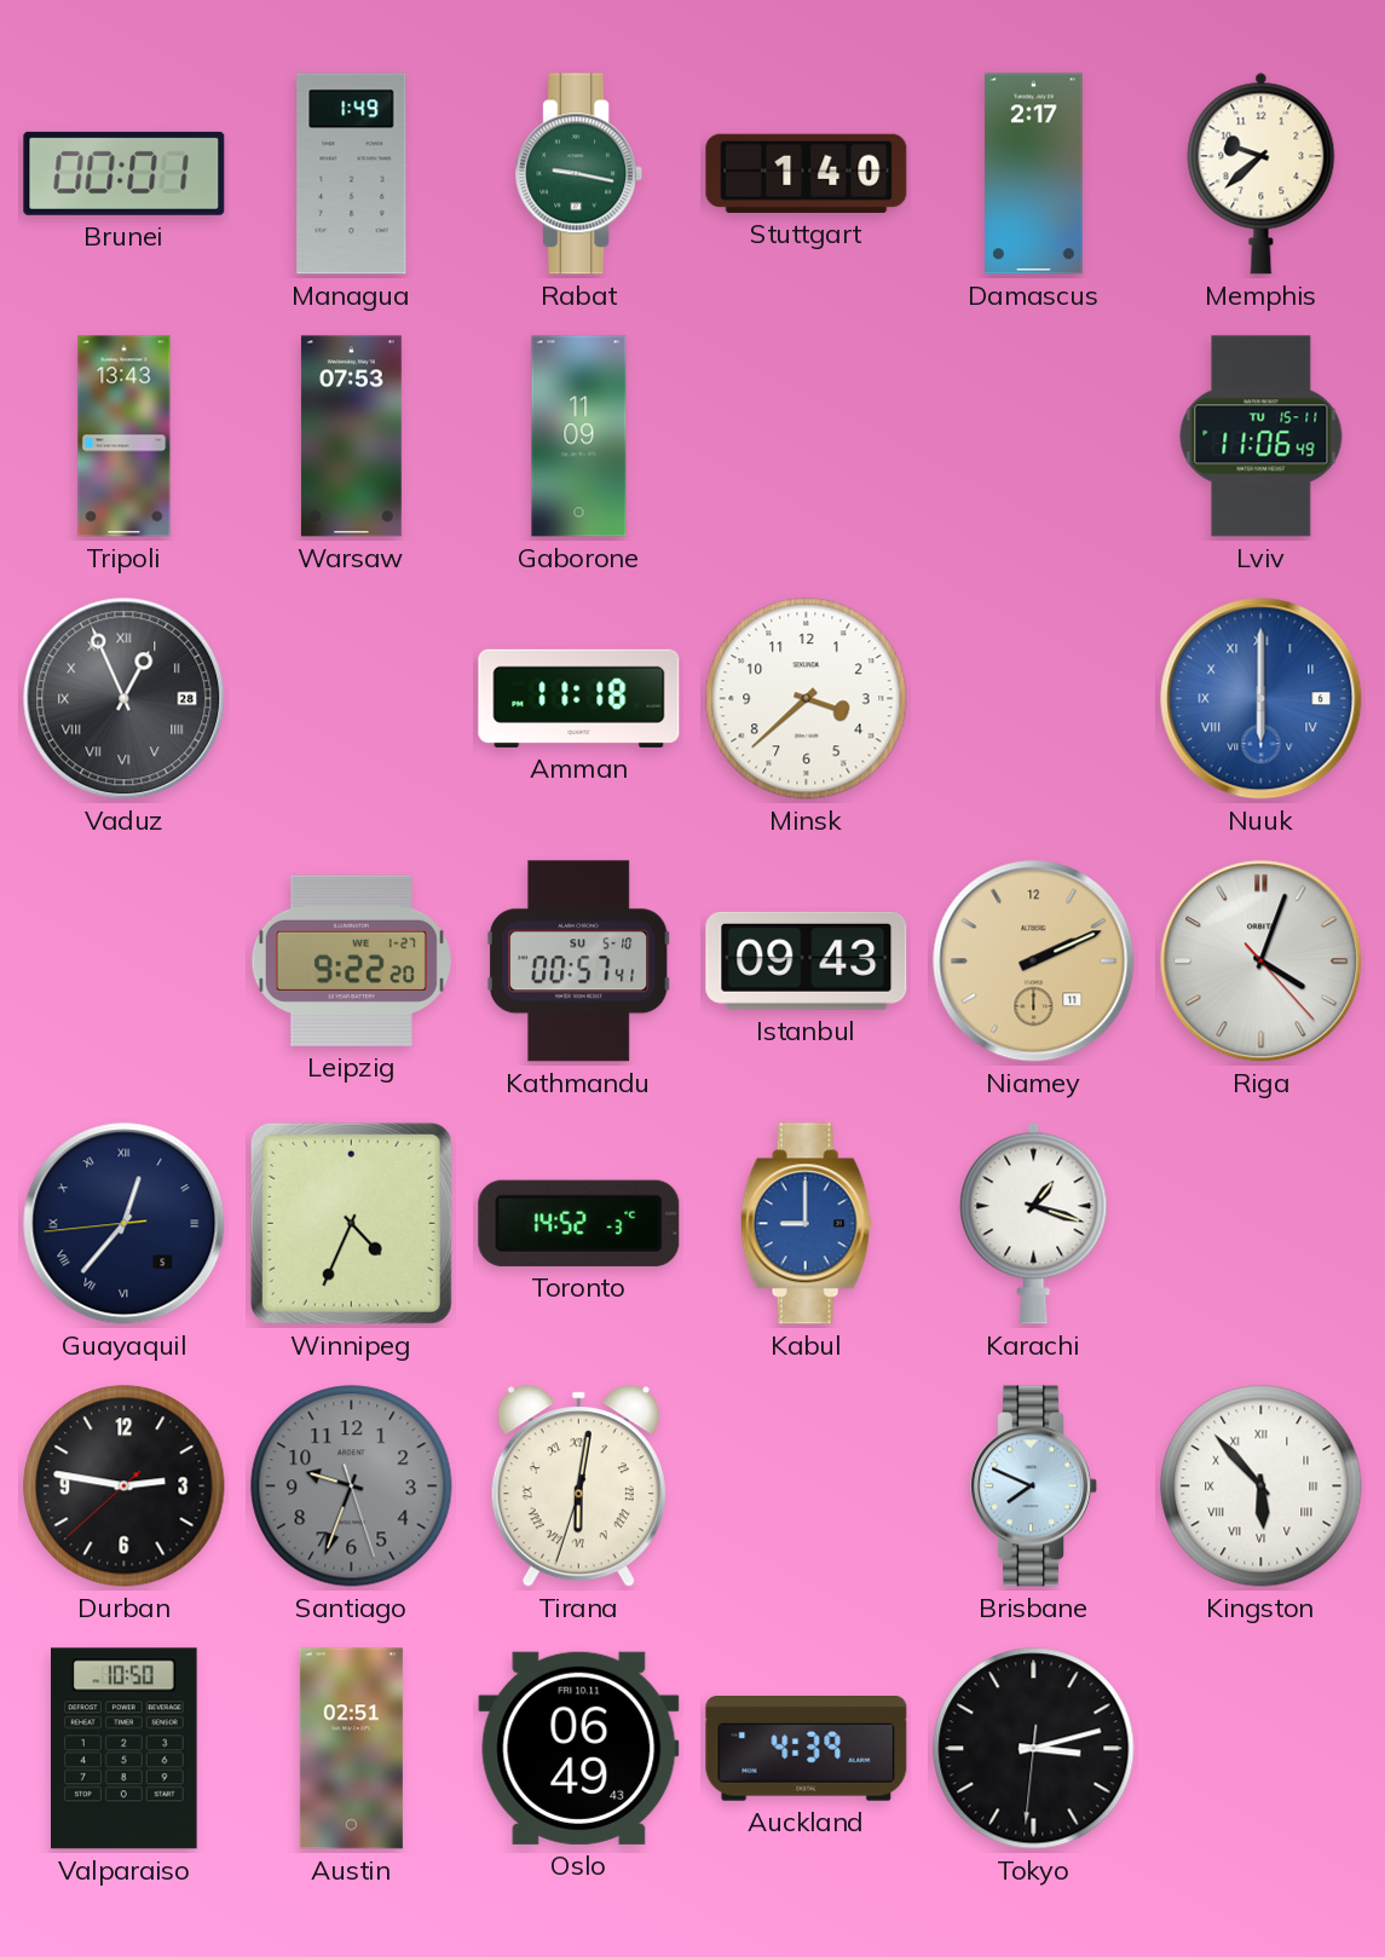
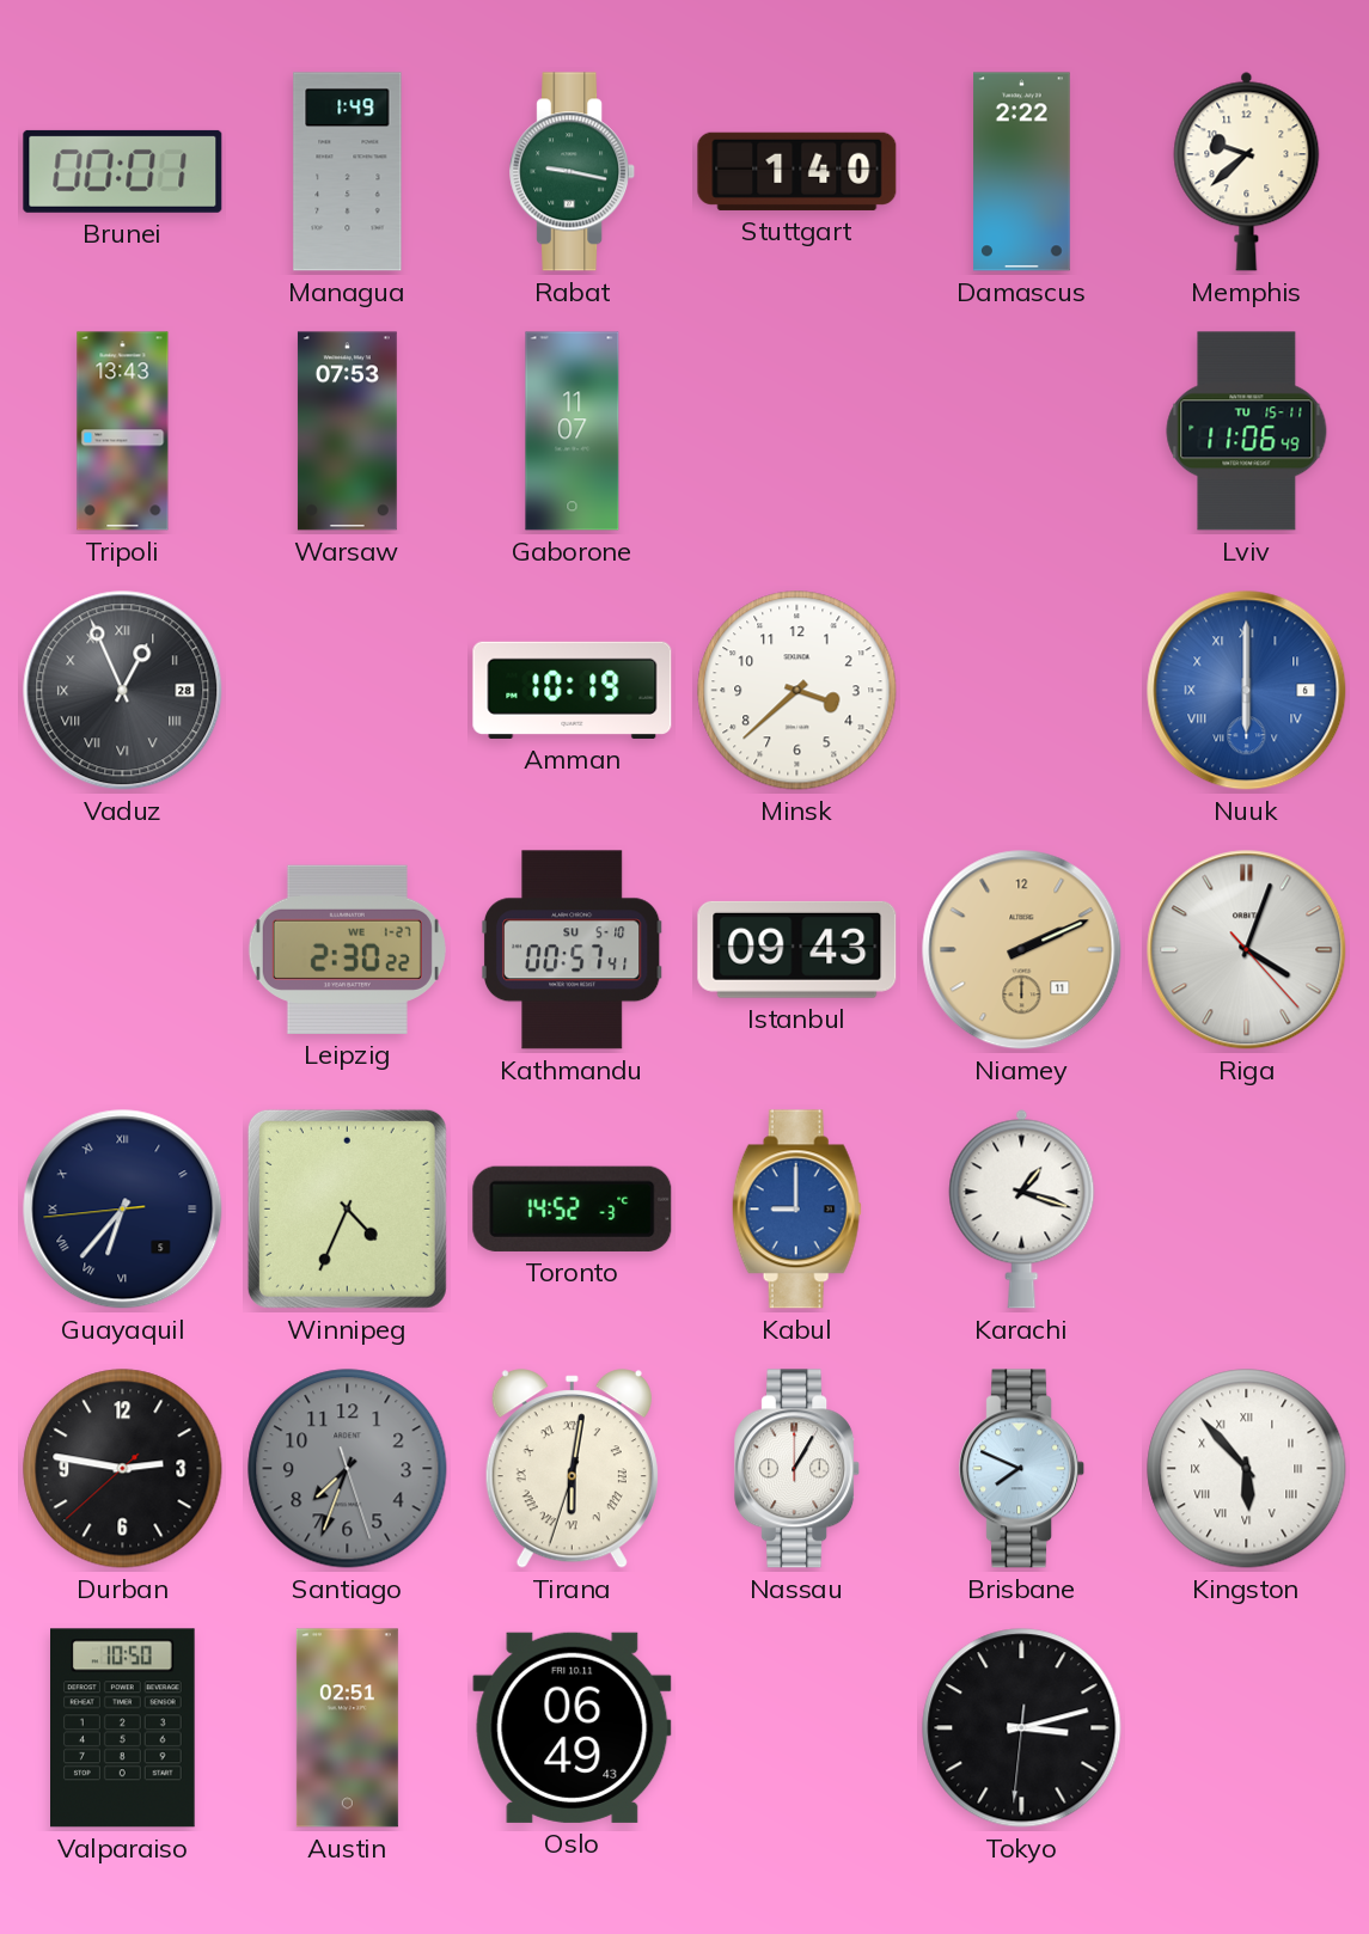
Damascus: 2:17 -> 2:22 (1022, 172)
Gaborone: 11:09 -> 11:07 (573, 432)
Amman: 11:18 -> 10:19 (573, 690)
Leipzig: 9:22 -> 2:30 (347, 949)
Guayaquil: 12:36 -> 6:36 (123, 1210)
Santiago: 9:33 -> 7:33 (348, 1469)
Nassau: none -> 1:05 (797, 1469)
Auckland: 4:39 -> none (807, 1749)
